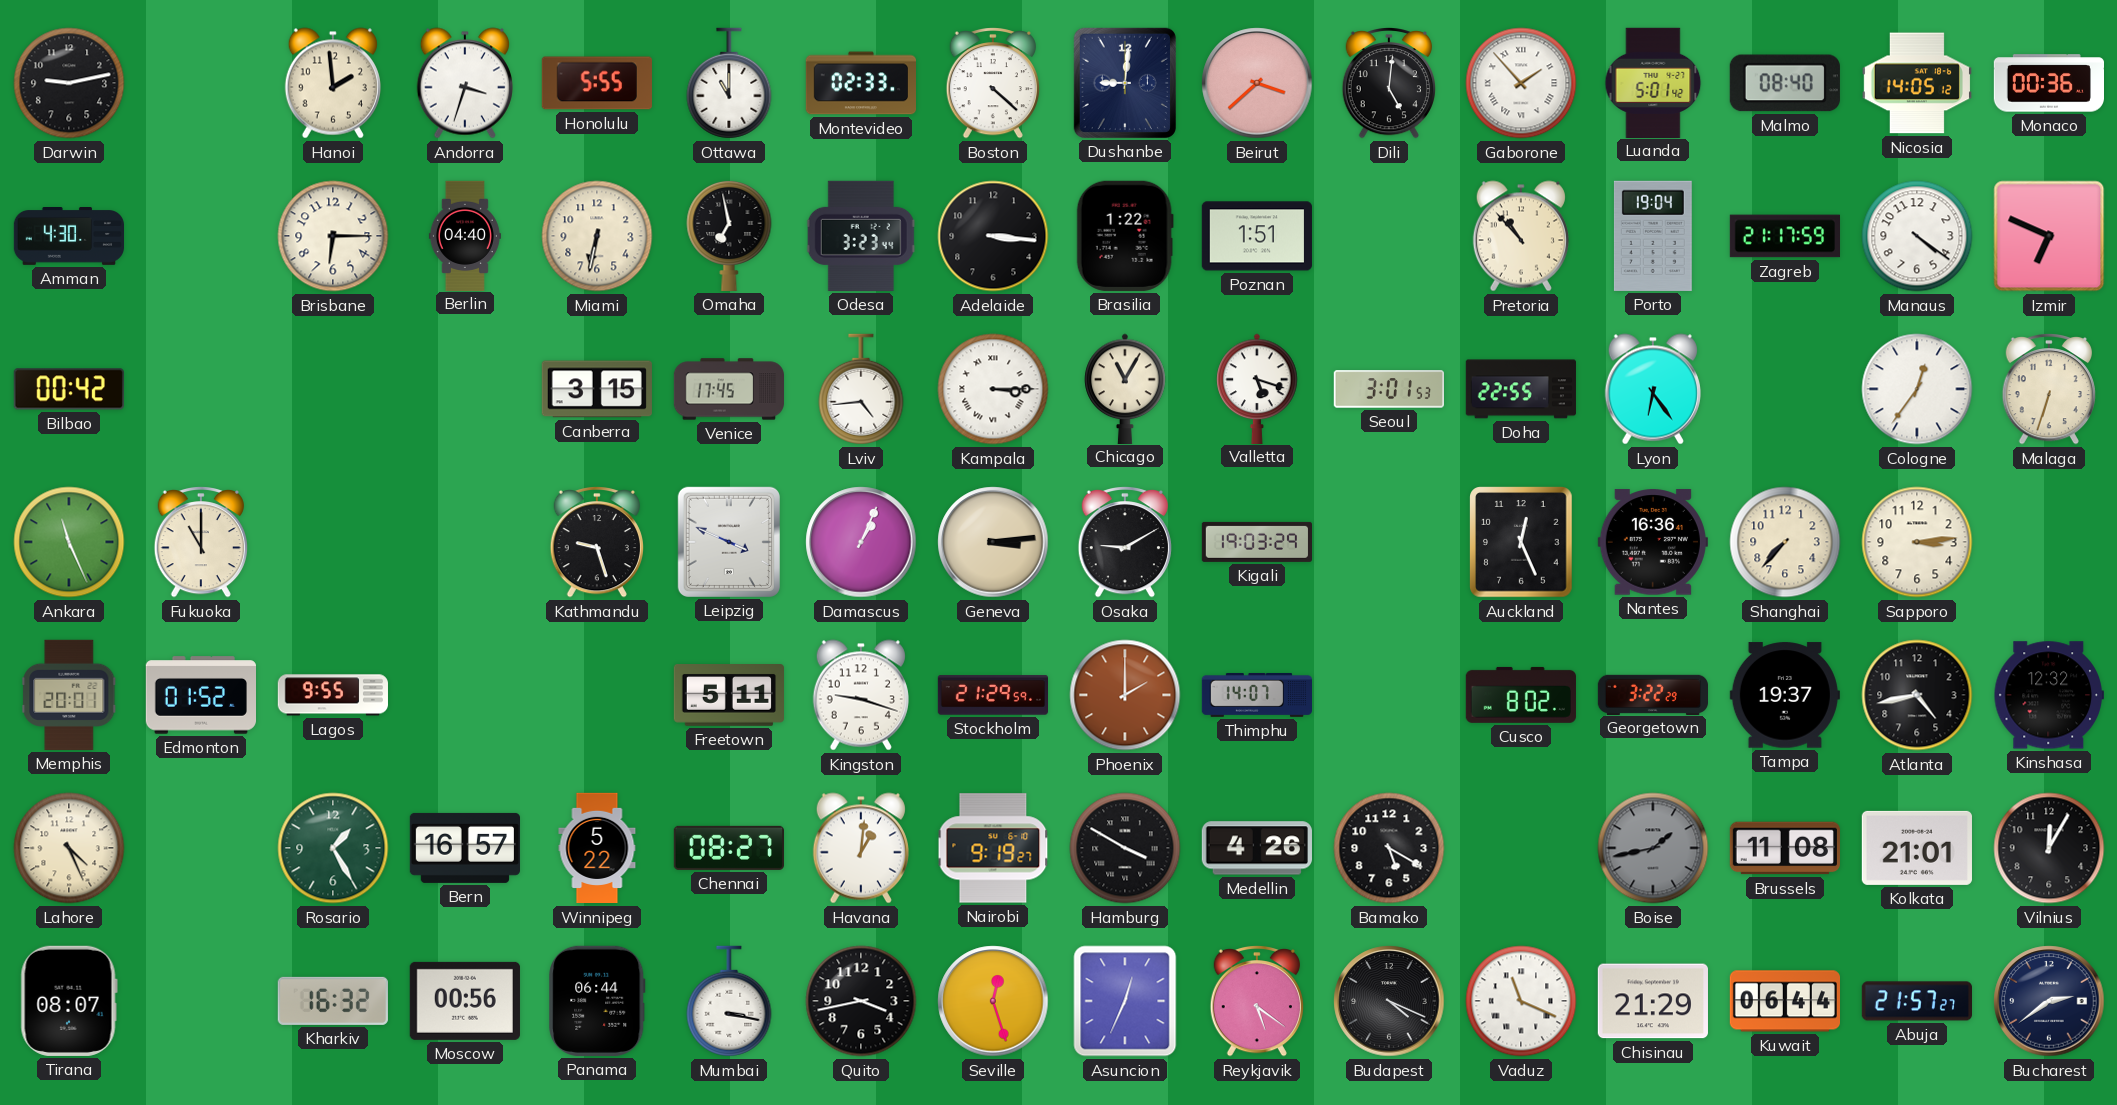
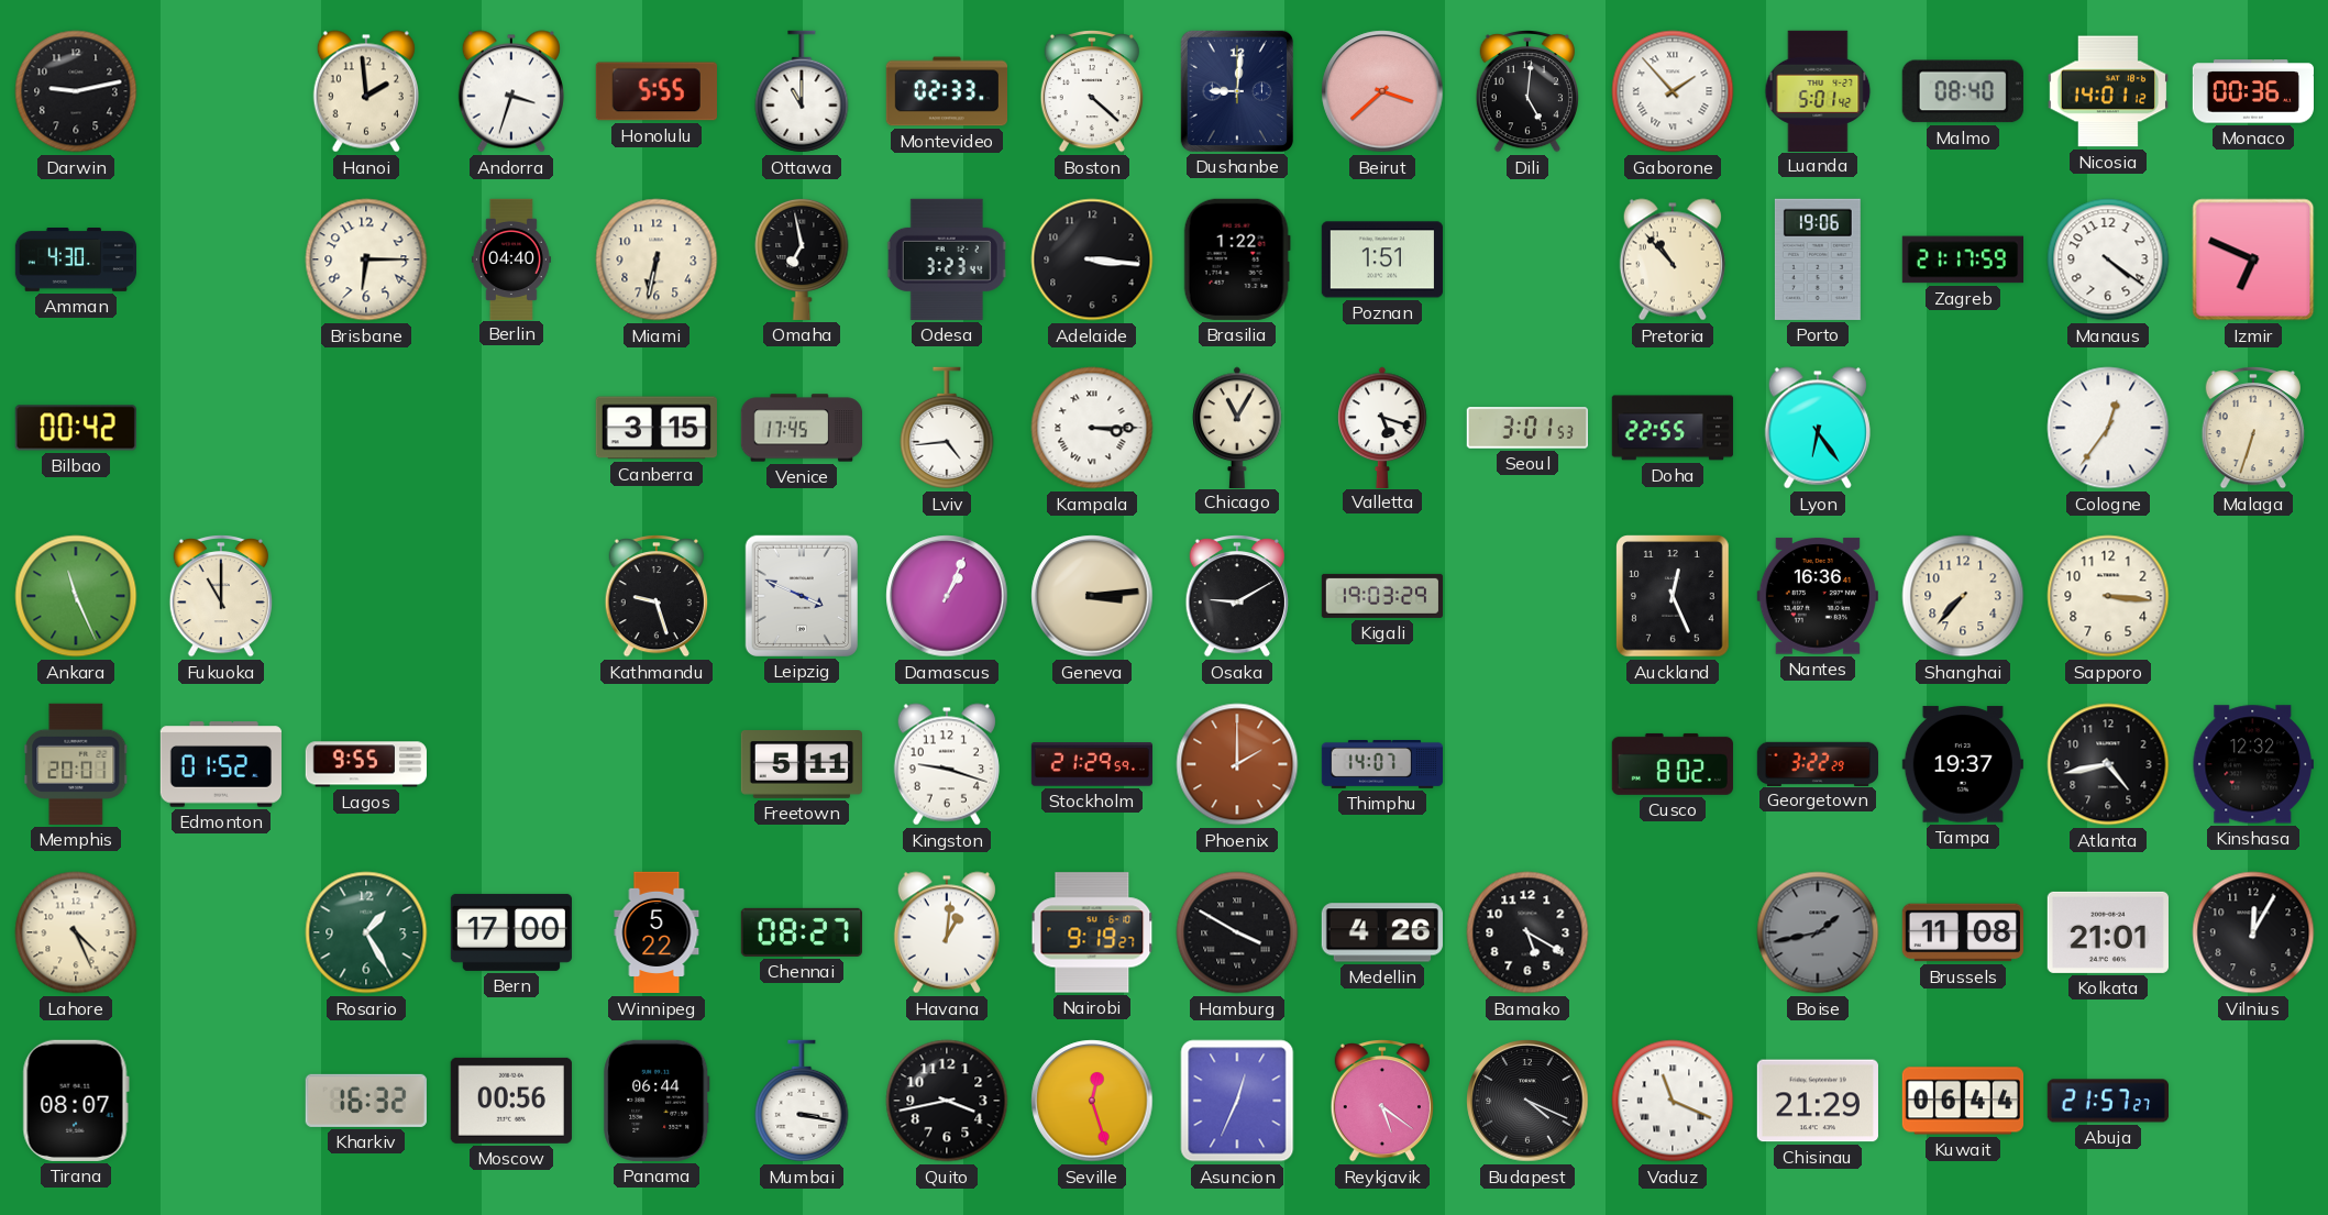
Nicosia: 14:05 -> 14:01 (2108, 91)
Porto: 19:04 -> 19:06 (1818, 259)
Sapporo: 3:14 -> 3:16 (2108, 596)
Bern: 16:57 -> 17:00 (510, 932)
Bucharest: 2:39 -> none (2049, 1001)
